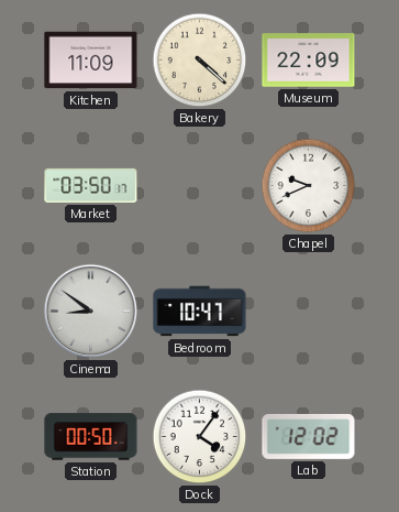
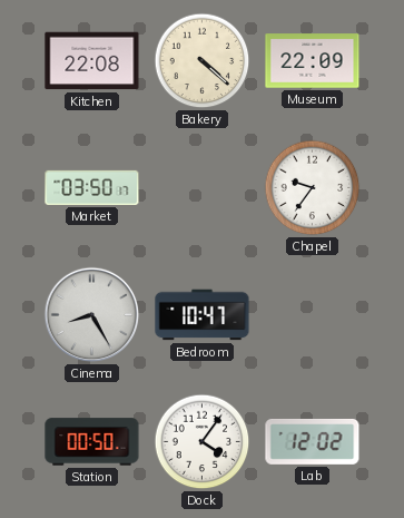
Kitchen: 11:09 -> 22:08 (92, 61)
Chapel: 9:41 -> 9:36 (313, 188)
Cinema: 8:51 -> 8:25 (92, 315)
